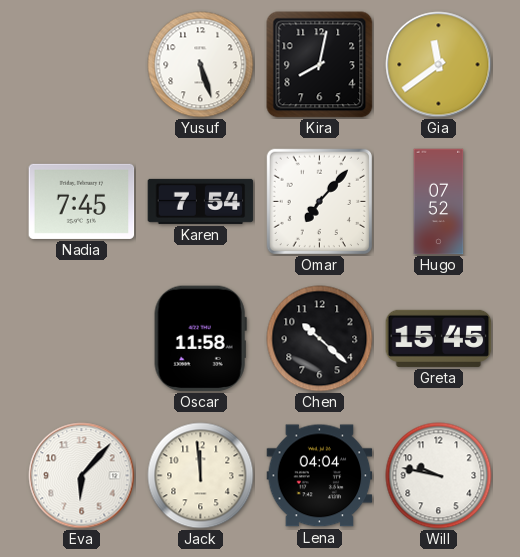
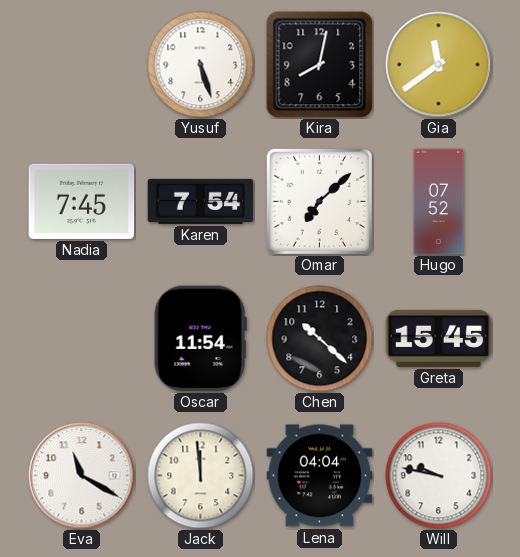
Omar: 7:07 -> 7:08 (319, 201)
Oscar: 11:58 -> 11:54 (200, 339)
Eva: 6:07 -> 11:20 (82, 476)
